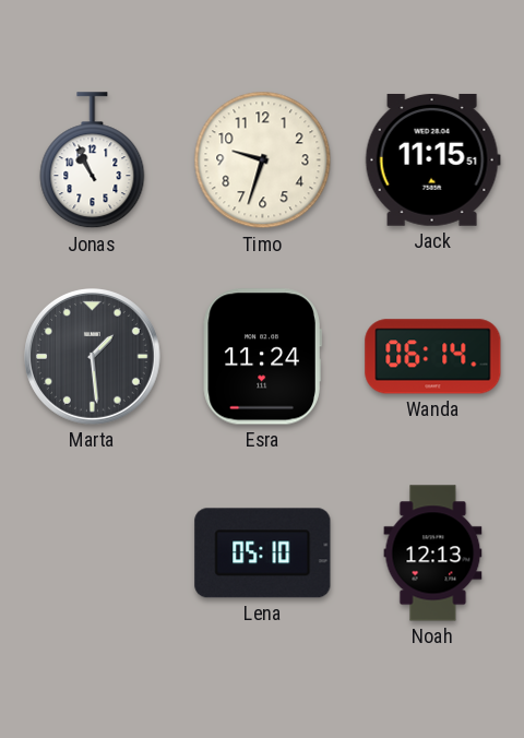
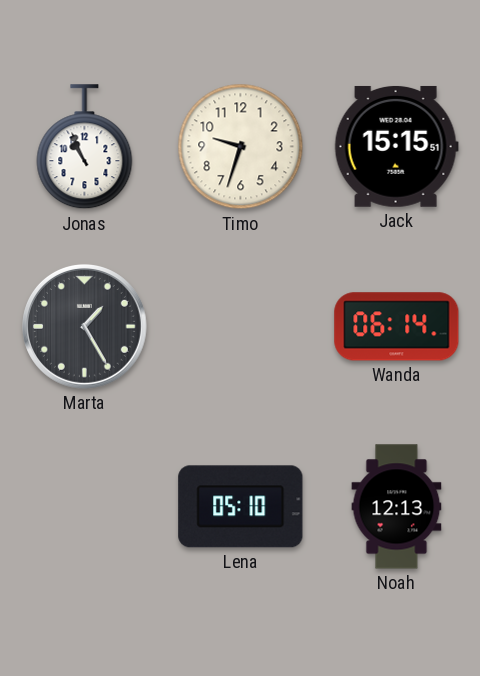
Jack: 11:15 -> 15:15 (396, 146)
Marta: 1:29 -> 1:25 (84, 326)
Esra: 11:24 -> none (262, 357)
